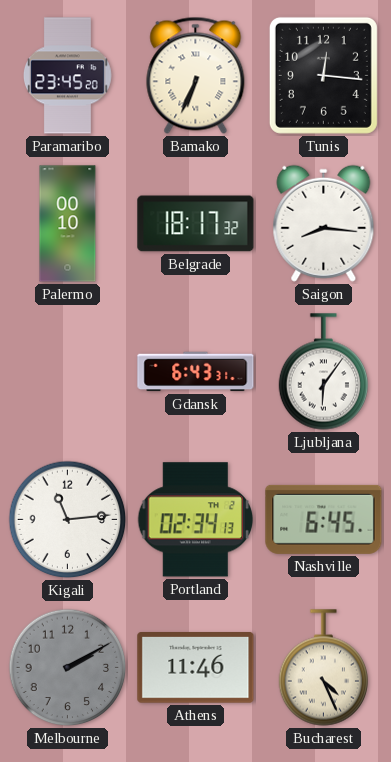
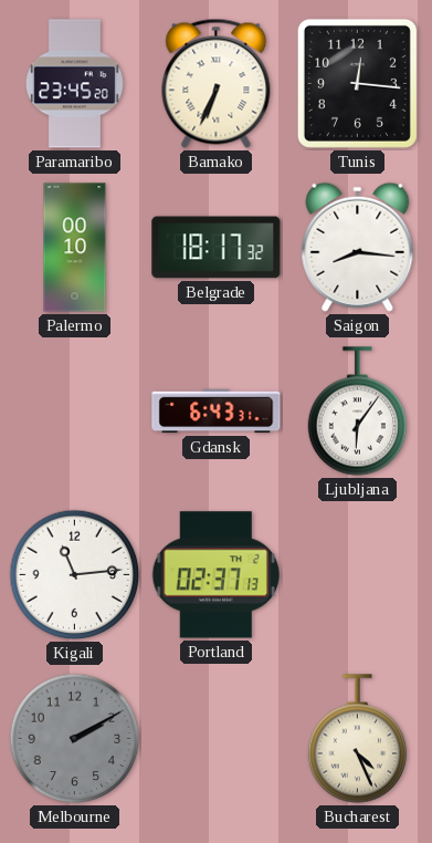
Portland: 02:34 -> 02:37 (217, 575)
Nashville: 6:45 -> none (324, 519)
Athens: 11:46 -> none (196, 668)
